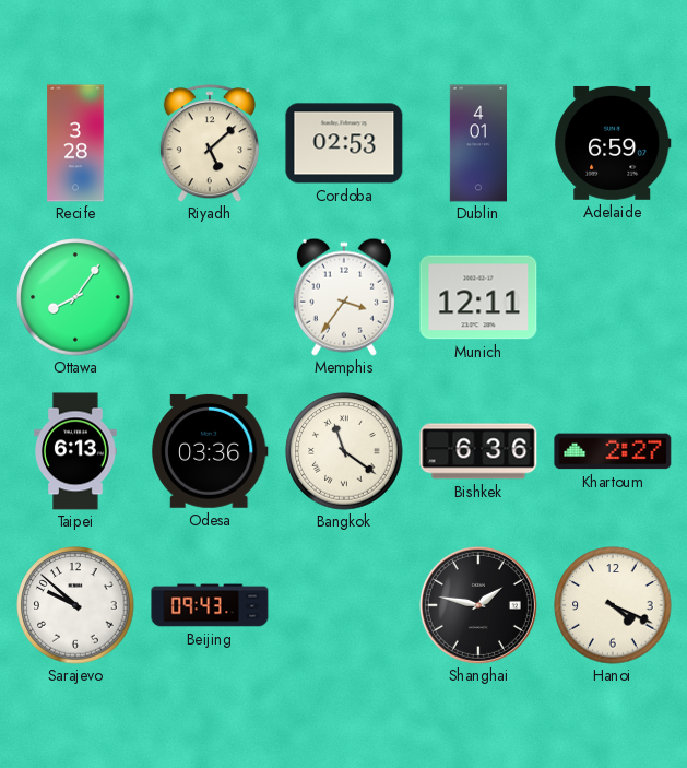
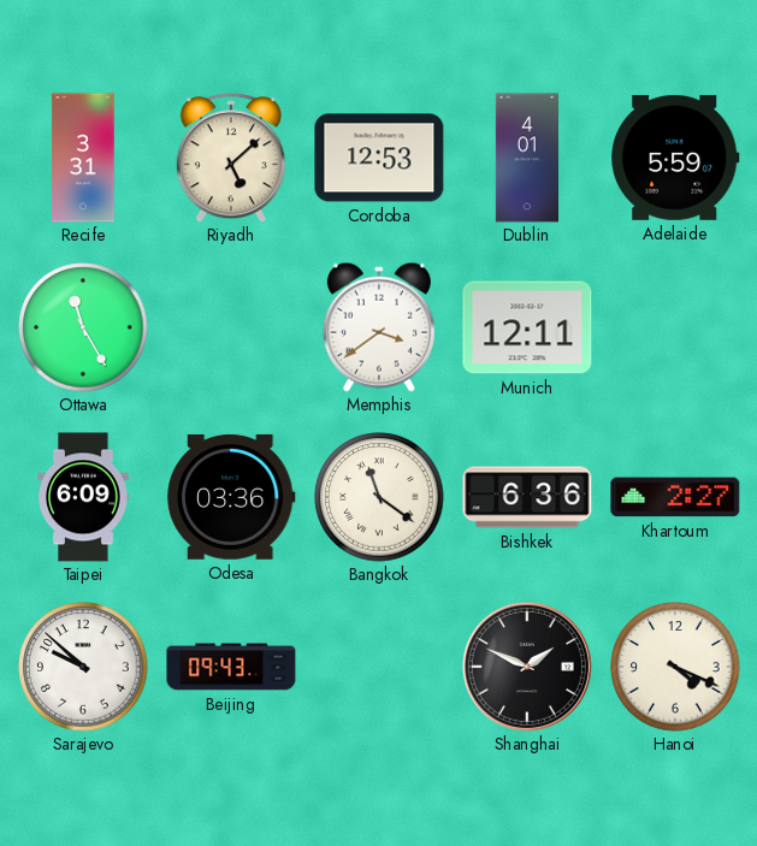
Recife: 3:28 -> 3:31 (83, 158)
Cordoba: 02:53 -> 12:53 (379, 158)
Adelaide: 6:59 -> 5:59 (675, 158)
Ottawa: 8:06 -> 11:25 (83, 327)
Memphis: 3:36 -> 3:39 (379, 327)
Taipei: 6:13 -> 6:09 (83, 497)
Shanghai: 1:47 -> 1:49 (527, 667)
